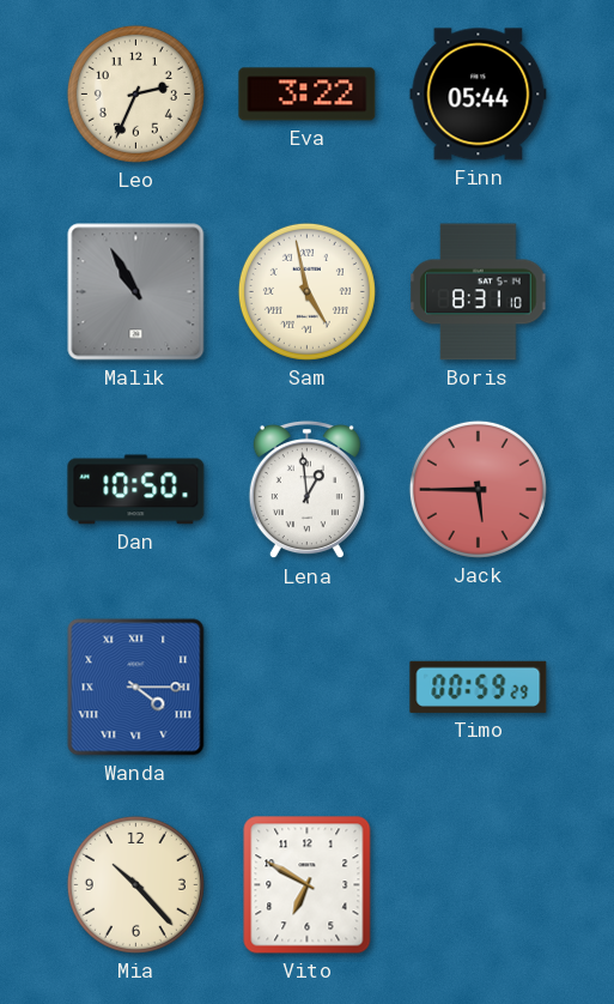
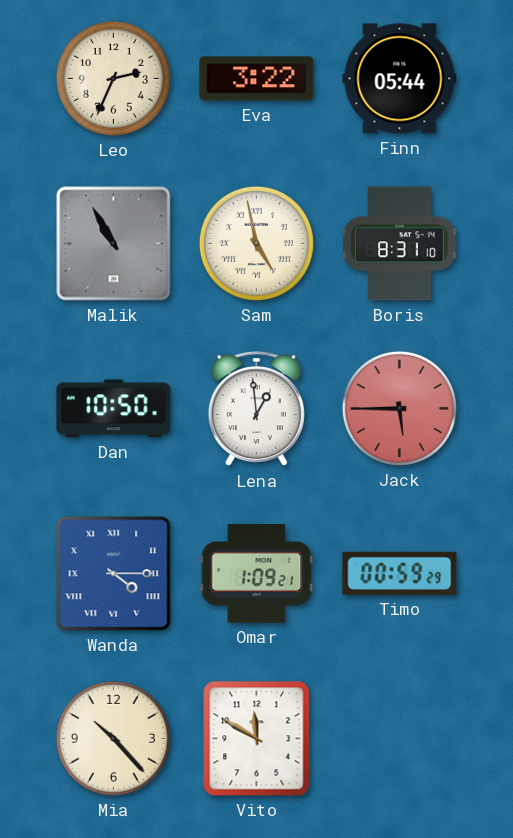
Omar: none -> 1:09 (257, 574)
Vito: 6:50 -> 11:50 (257, 739)
